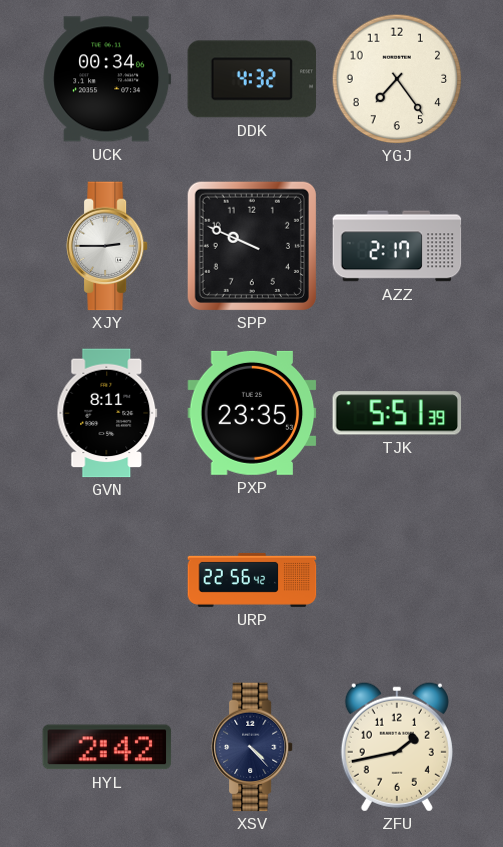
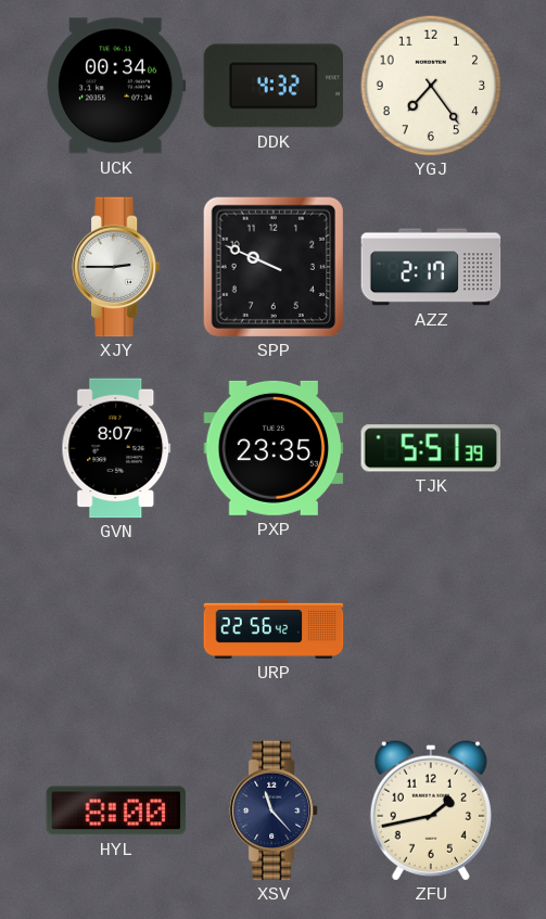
GVN: 8:11 -> 8:07 (116, 448)
HYL: 2:42 -> 8:00 (116, 810)
XSV: 4:23 -> 11:23 (274, 810)
